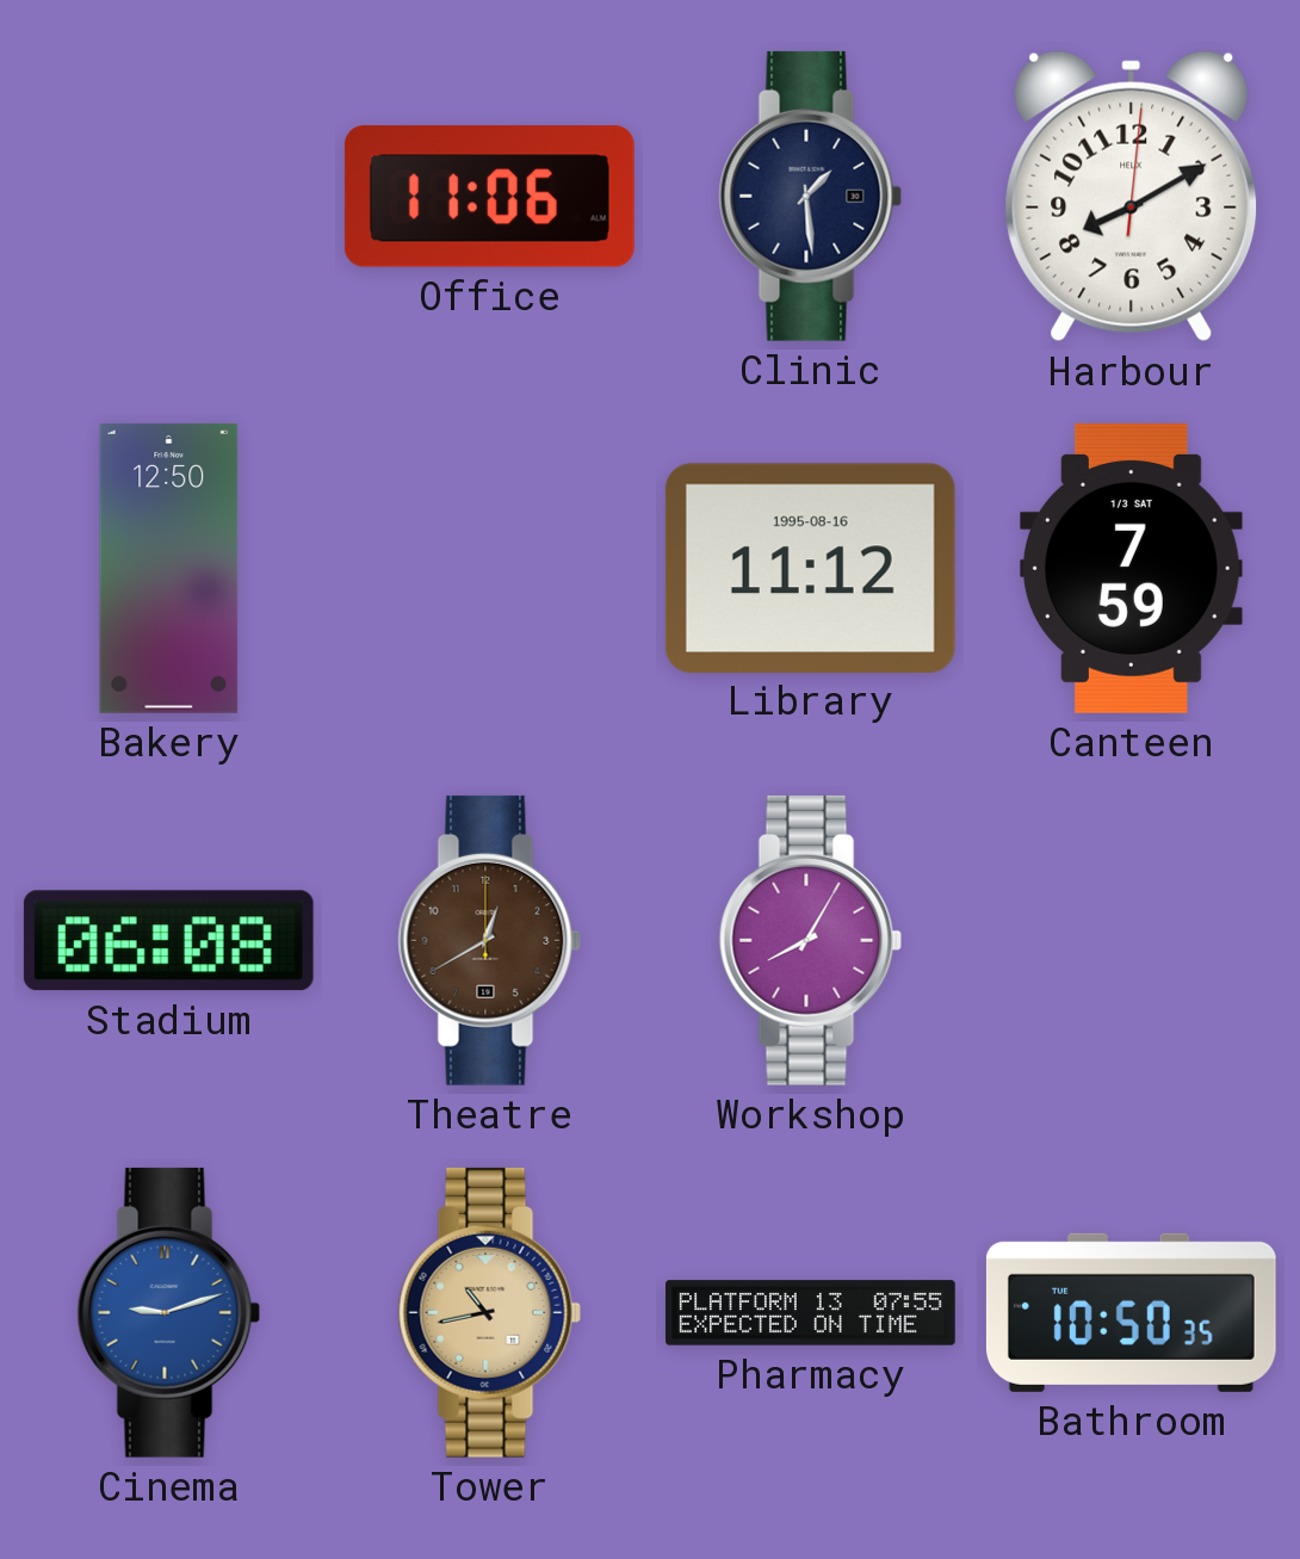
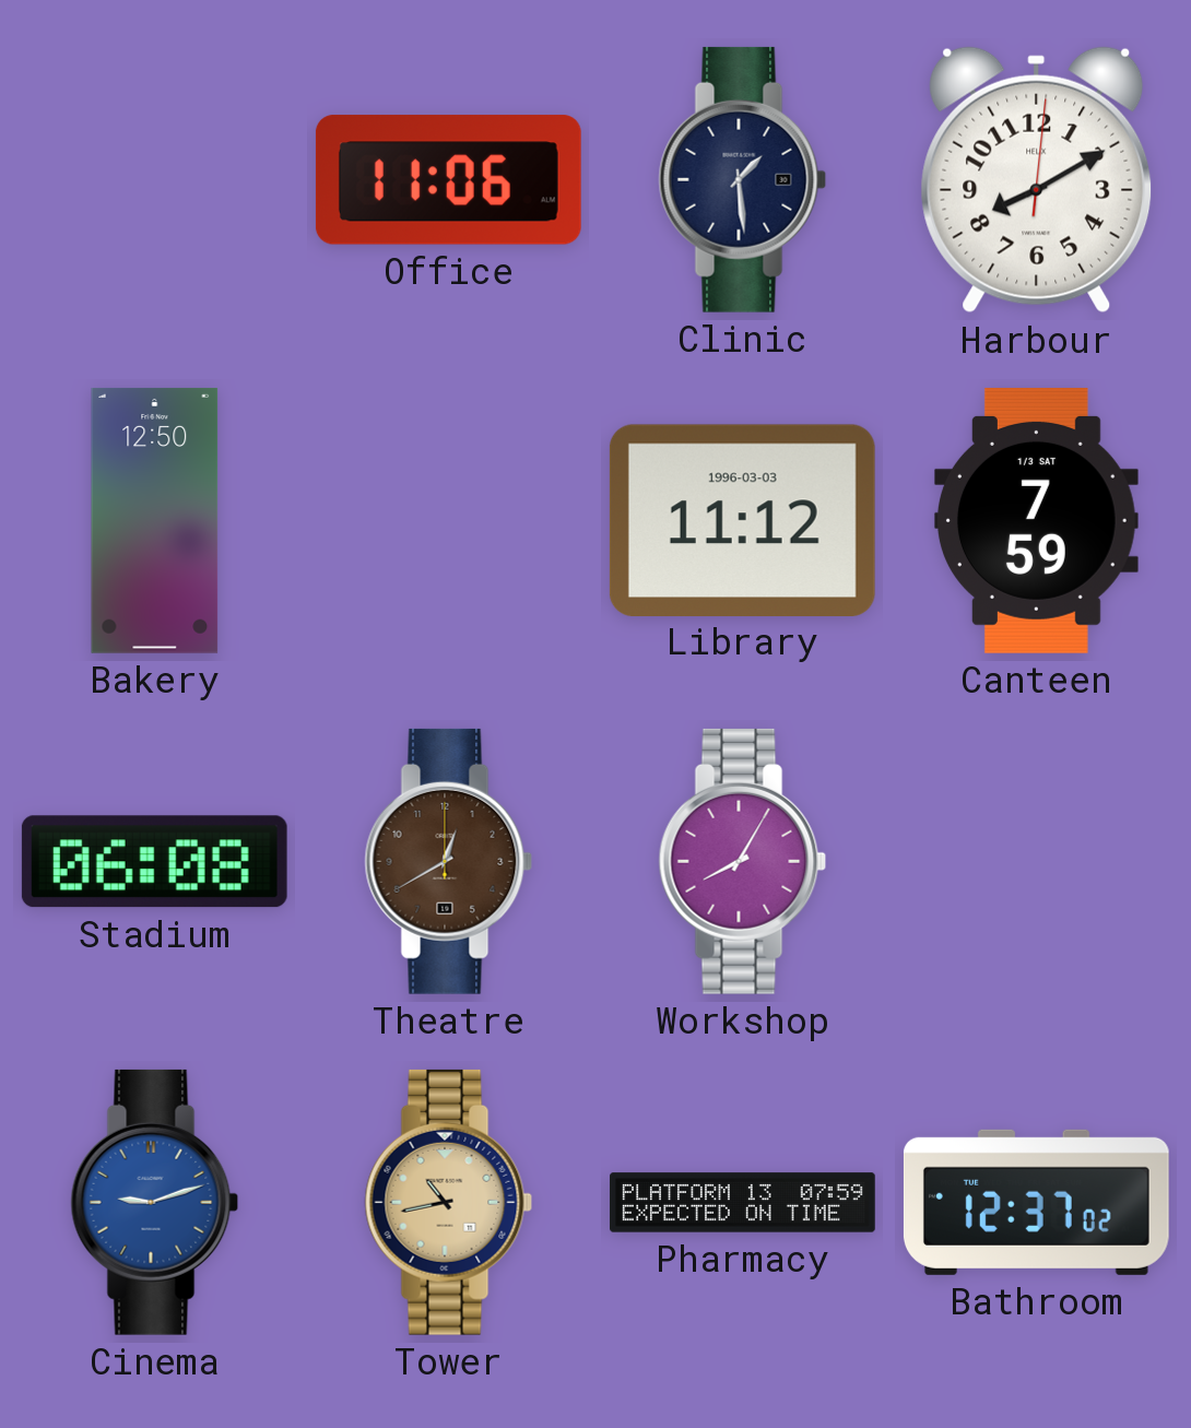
Library date: 1995-08-16 -> 1996-03-03 (742, 520)
Pharmacy: 07:55 -> 07:59 (743, 1203)
Bathroom: 10:50 -> 12:37 (1036, 1202)
